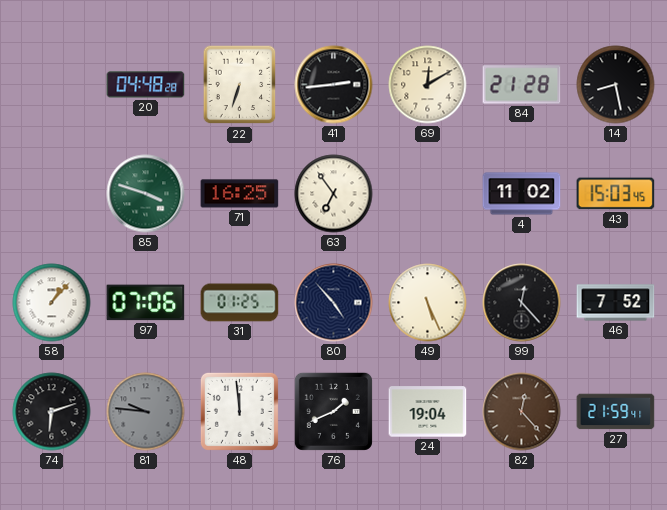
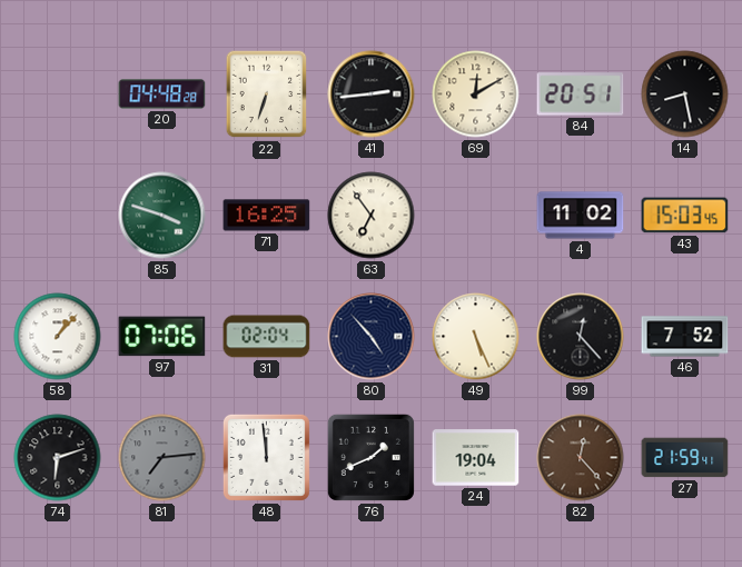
84: 21:28 -> 20:51 (581, 94)
31: 01:25 -> 02:04 (267, 337)
81: 9:46 -> 7:14 (162, 458)
